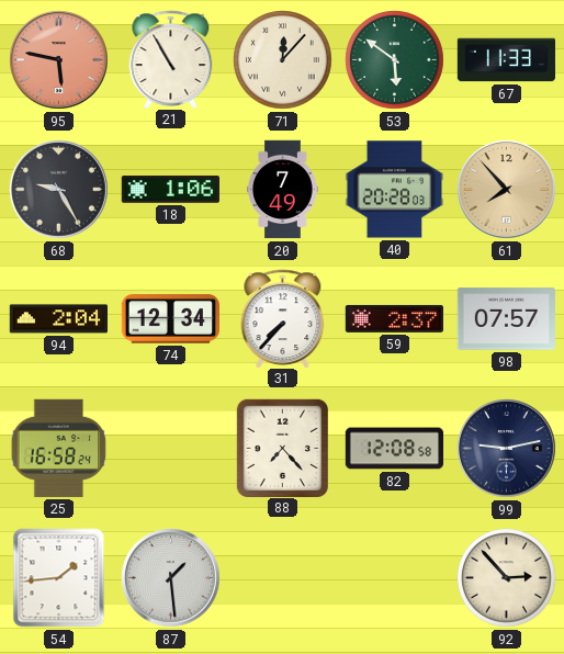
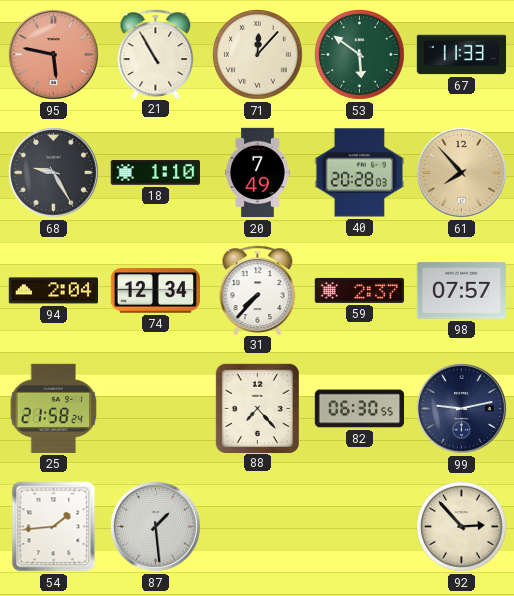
18: 1:06 -> 1:10 (155, 173)
25: 16:58 -> 21:58 (54, 408)
82: 12:08 -> 06:30 (360, 409)
